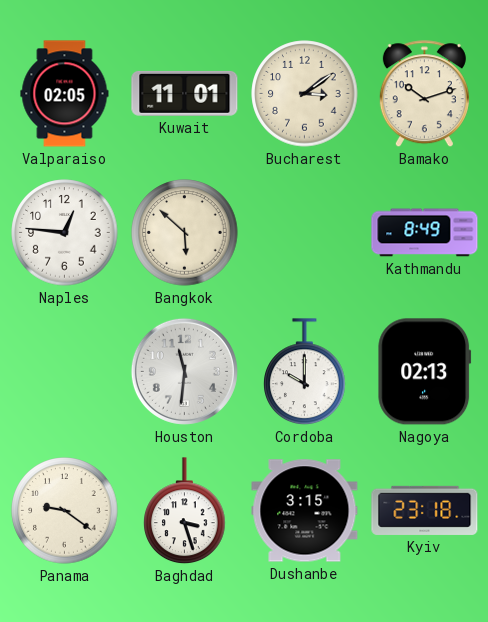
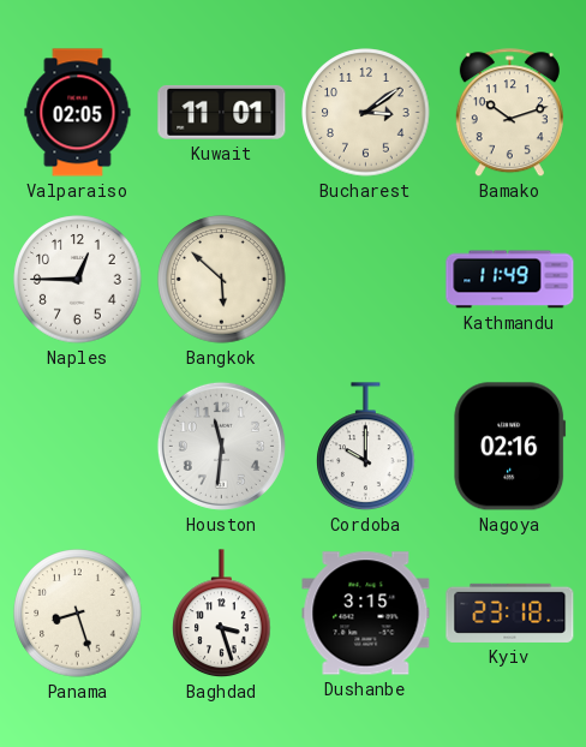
Naples: 12:46 -> 12:45 (78, 280)
Kathmandu: 8:49 -> 11:49 (510, 280)
Nagoya: 02:13 -> 02:16 (510, 447)
Panama: 9:21 -> 8:27 (78, 614)
